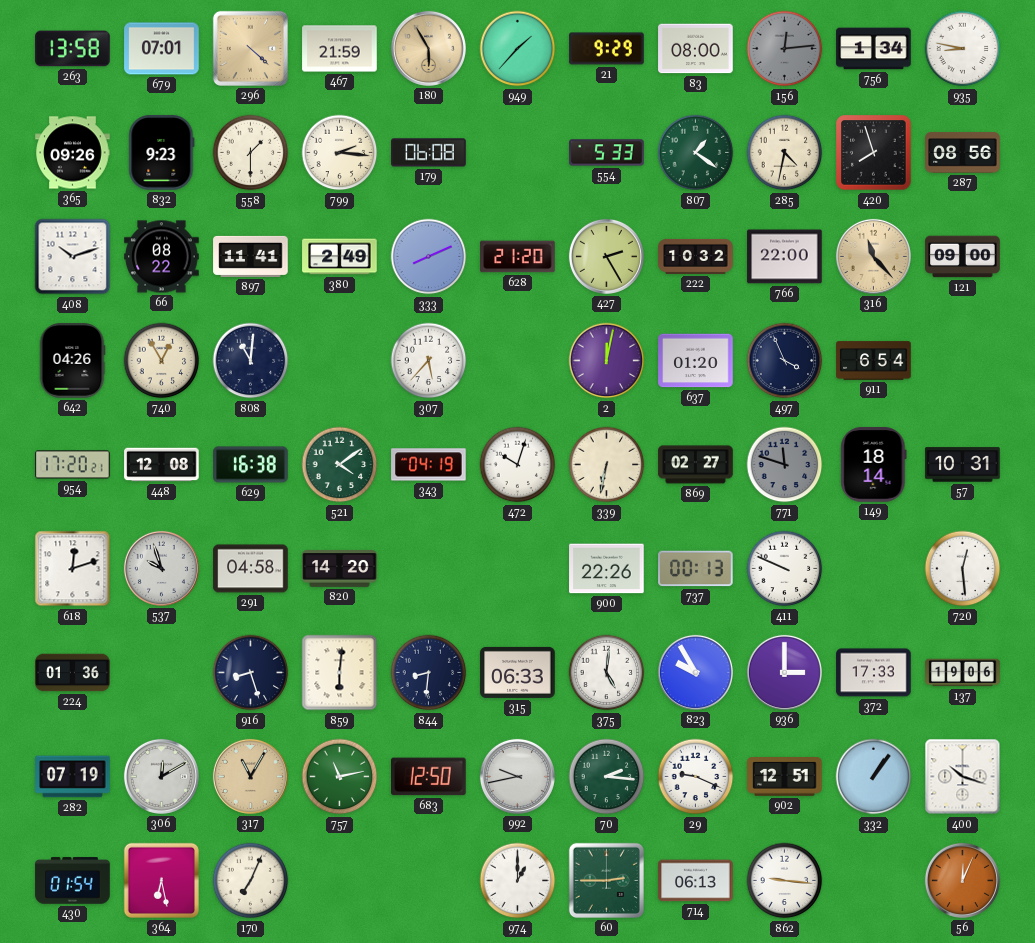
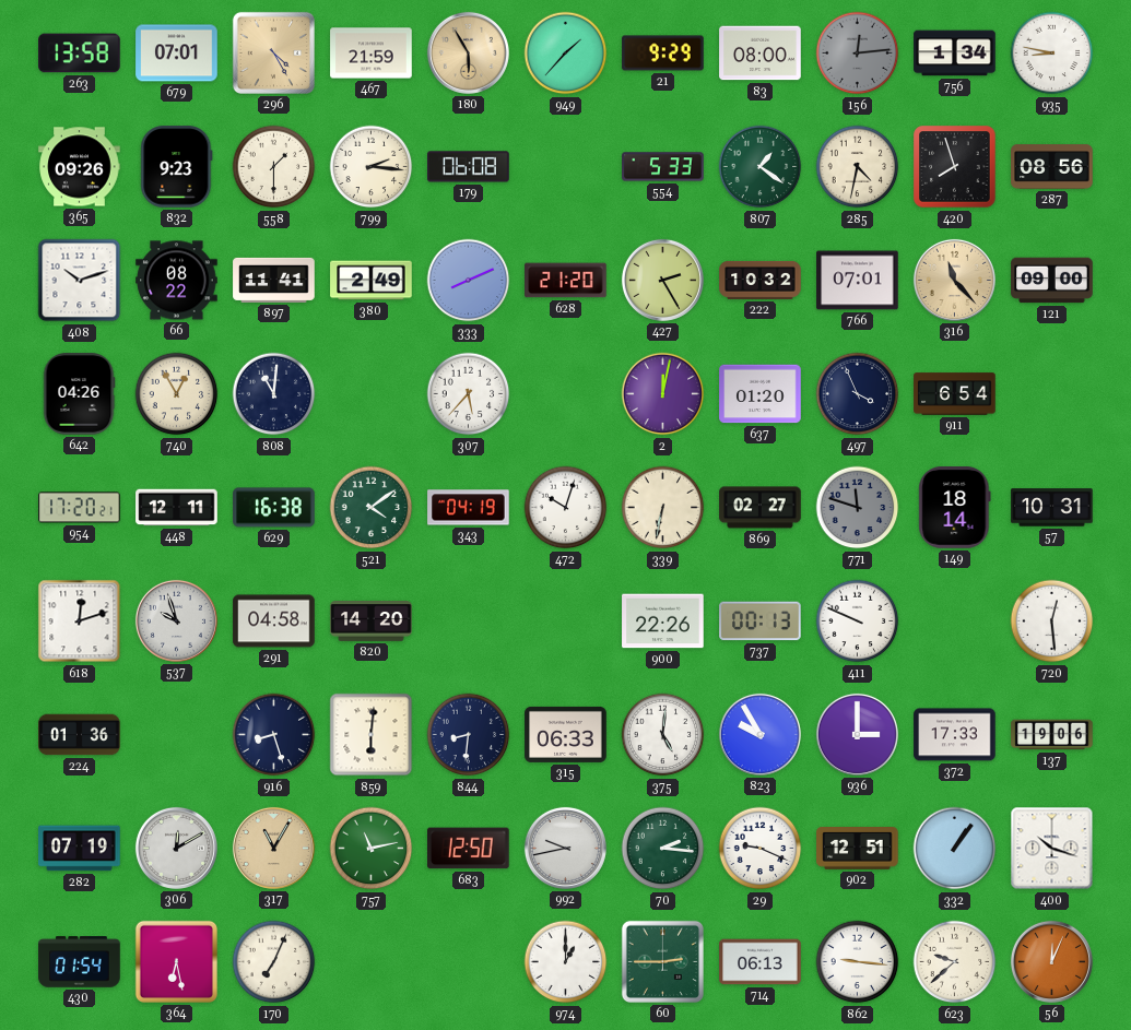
296: 4:22 -> 4:25 (273, 52)
766: 22:00 -> 07:01 (858, 281)
448: 12:08 -> 12:11 (177, 508)
623: none -> 9:38 (955, 962)
